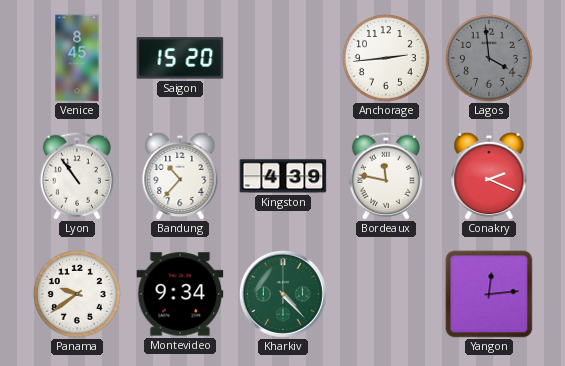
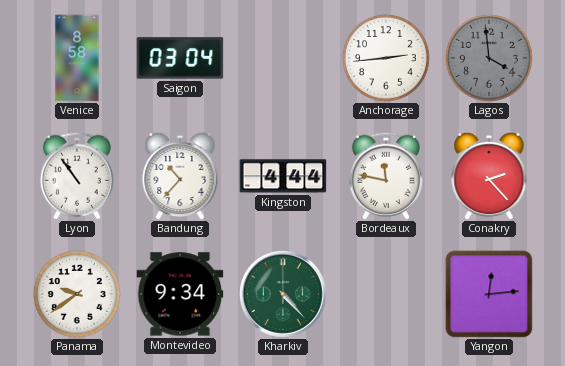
Venice: 8:45 -> 8:58 (77, 58)
Saigon: 15:20 -> 03:04 (180, 58)
Kingston: 4:39 -> 4:44 (283, 176)
Conakry: 2:19 -> 2:23 (489, 176)
